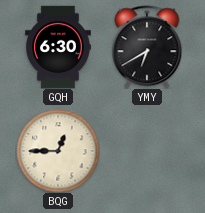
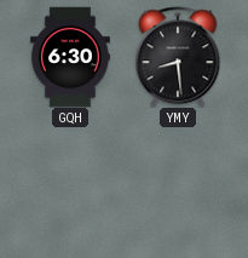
YMY: 6:40 -> 8:29 (178, 57)
BQG: 12:45 -> none (58, 151)
